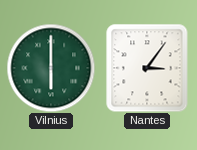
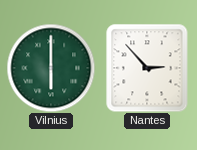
Nantes: 3:06 -> 2:53 (147, 68)
